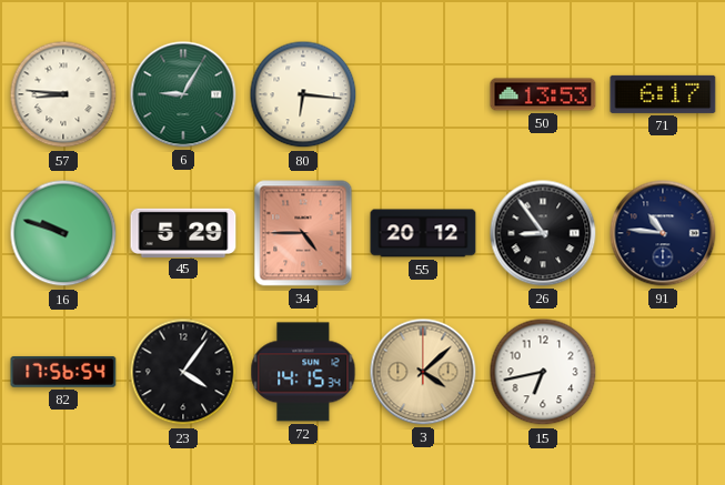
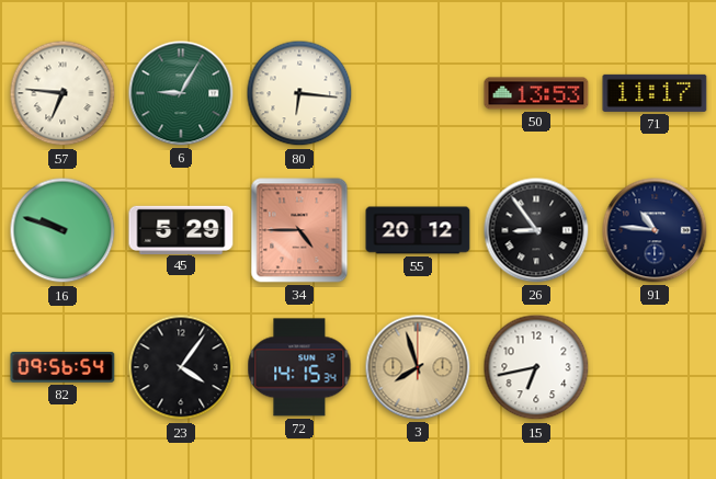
57: 8:46 -> 6:46 (62, 93)
71: 6:17 -> 11:17 (655, 93)
82: 17:56 -> 09:56 (62, 367)
3: 4:08 -> 7:57 (418, 367)
